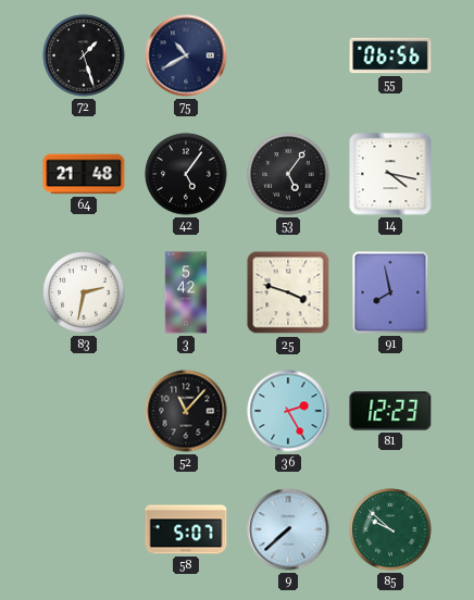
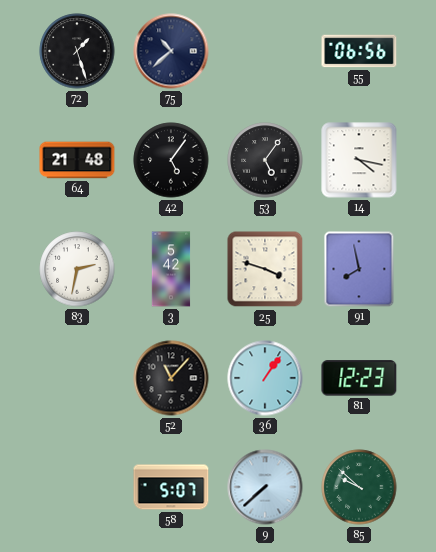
75: 10:40 -> 10:38 (171, 51)
36: 2:25 -> 1:06 (265, 378)
